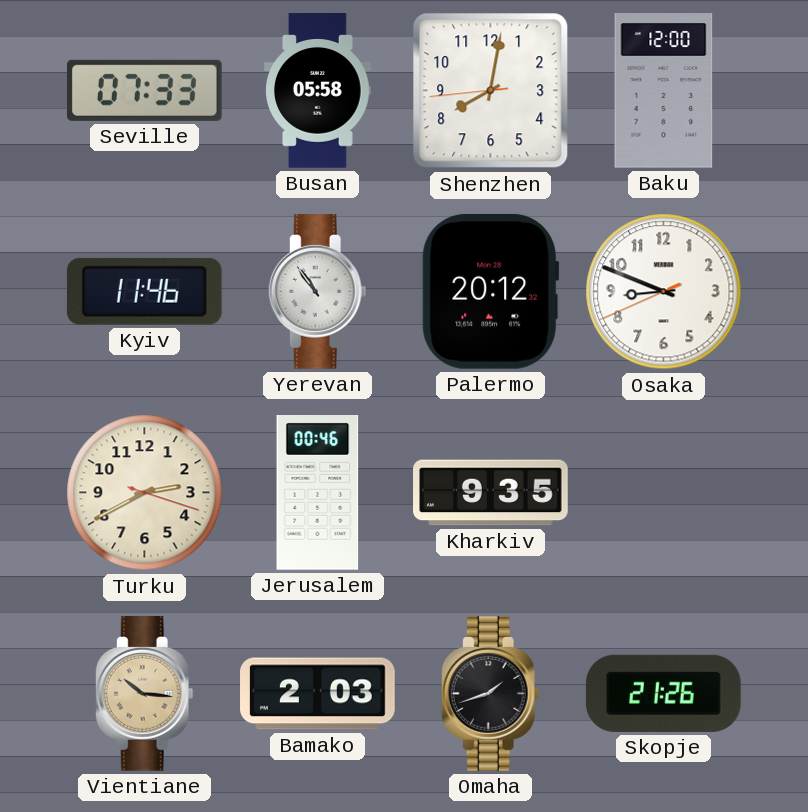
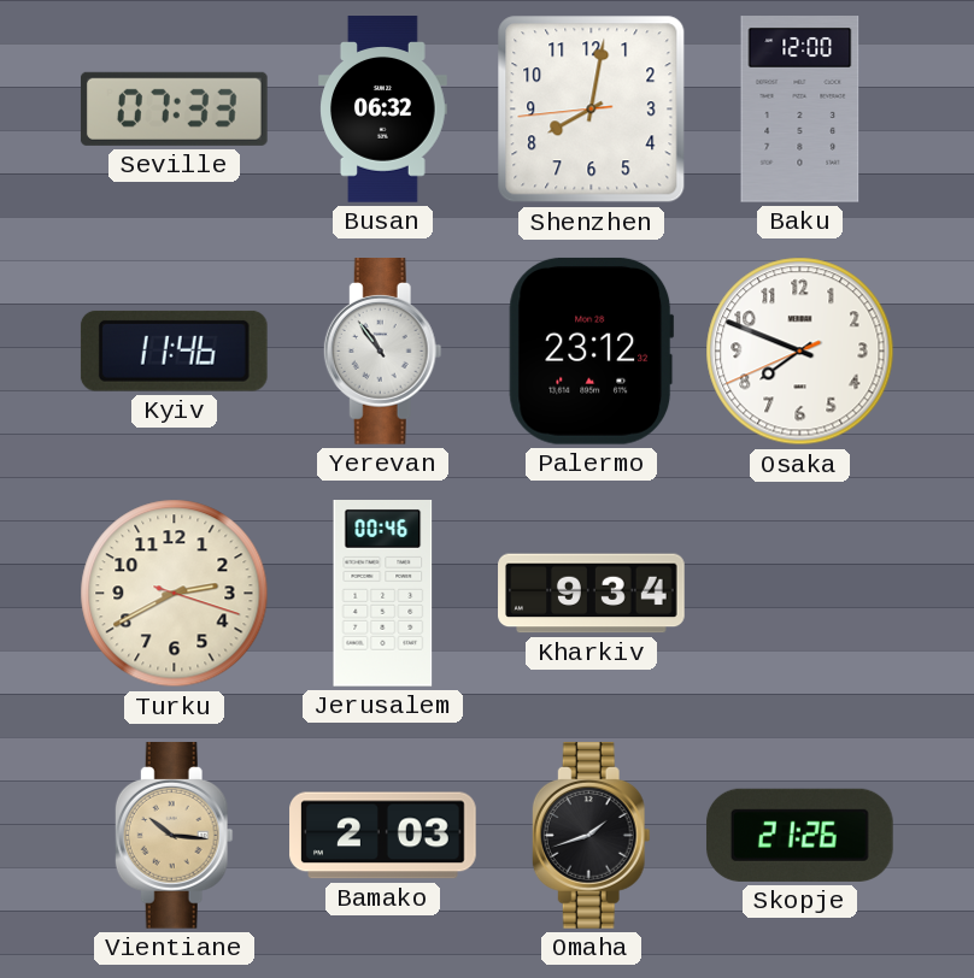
Busan: 05:58 -> 06:32 (383, 110)
Palermo: 20:12 -> 23:12 (592, 350)
Osaka: 8:48 -> 7:48 (800, 352)
Kharkiv: 9:35 -> 9:34 (592, 594)
